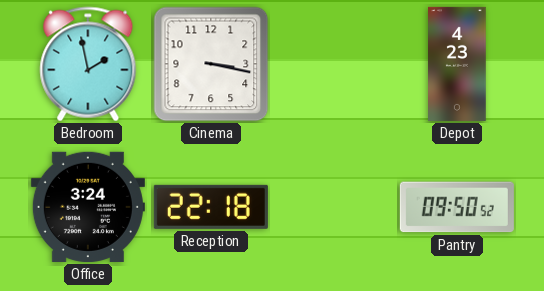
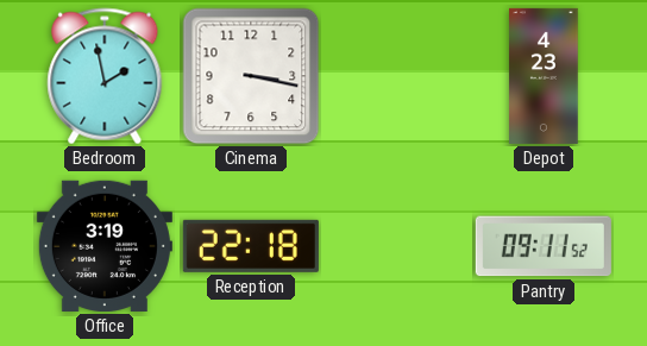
Office: 3:24 -> 3:19 (105, 246)
Pantry: 09:50 -> 09:11 (544, 246)
